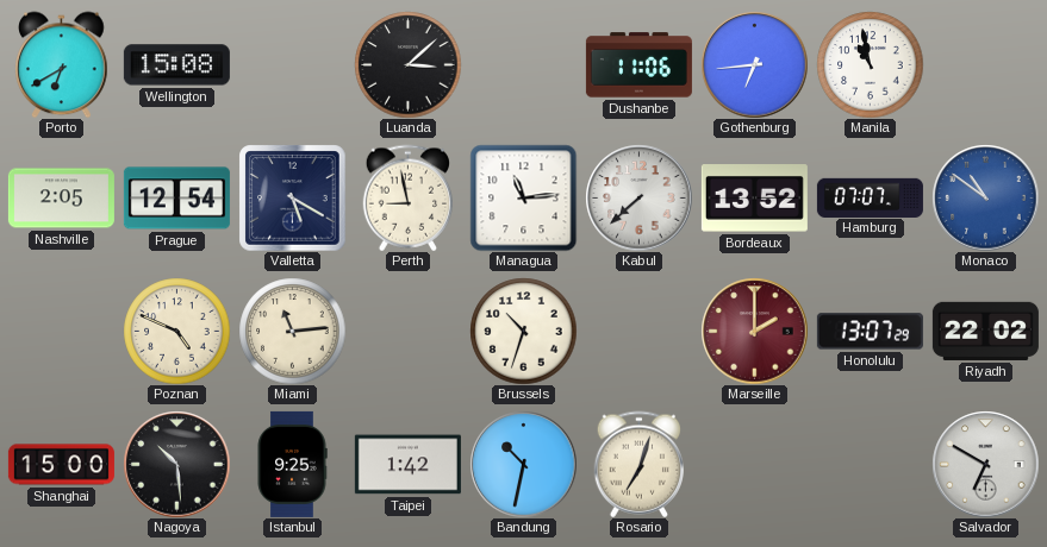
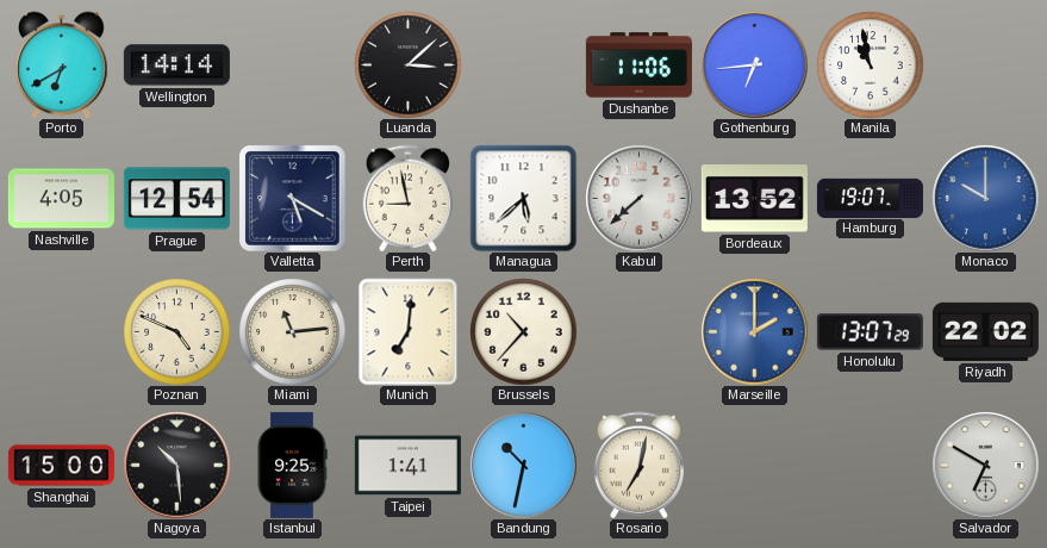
Wellington: 15:08 -> 14:14 (176, 66)
Nashville: 2:05 -> 4:05 (61, 199)
Managua: 11:14 -> 5:38 (523, 198)
Hamburg: 07:07 -> 19:07 (870, 198)
Monaco: 10:51 -> 10:00 (985, 198)
Munich: none -> 7:01 (409, 331)
Brussels: 10:33 -> 10:37 (523, 331)
Marseille dial: burgundy -> blue (754, 331)
Taipei: 1:42 -> 1:41 (407, 466)
Rosario: 7:03 -> 7:02 (640, 465)
